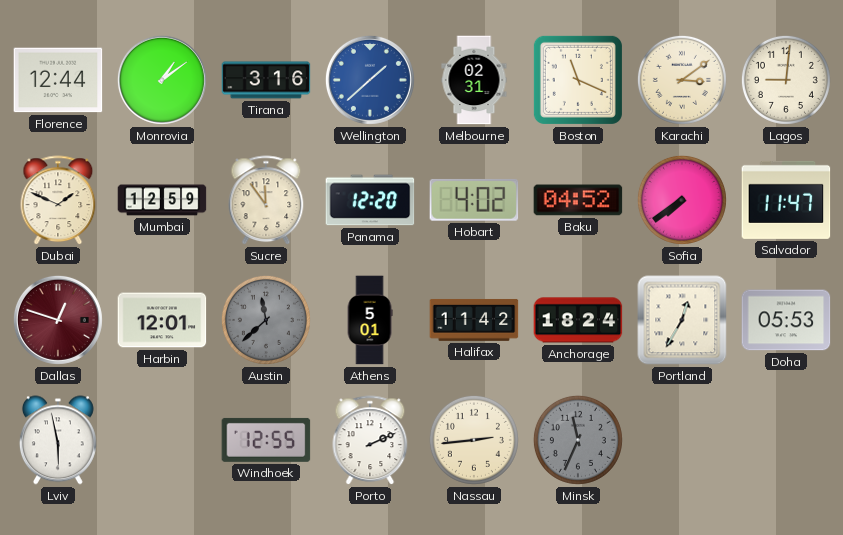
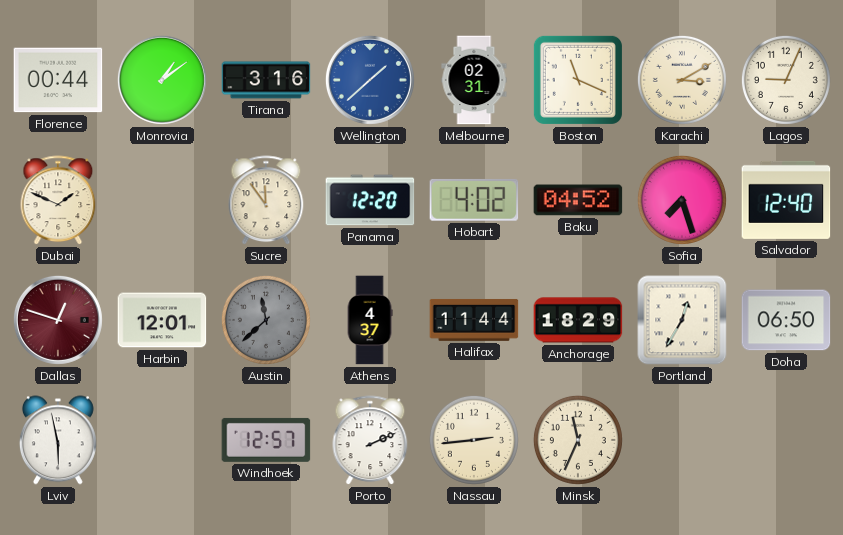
Florence: 12:44 -> 00:44 (58, 80)
Karachi: 3:09 -> 3:10 (682, 80)
Lagos: 9:01 -> 9:04 (786, 80)
Mumbai: 12:59 -> none (162, 200)
Sofia: 7:39 -> 7:27 (682, 200)
Salvador: 11:47 -> 12:40 (786, 200)
Athens: 5:01 -> 4:37 (370, 320)
Halifax: 11:42 -> 11:44 (474, 320)
Anchorage: 18:24 -> 18:29 (578, 320)
Doha: 05:53 -> 06:50 (786, 320)
Windhoek: 12:55 -> 12:57 (266, 440)
Minsk dial: grey -> cream (578, 440)
